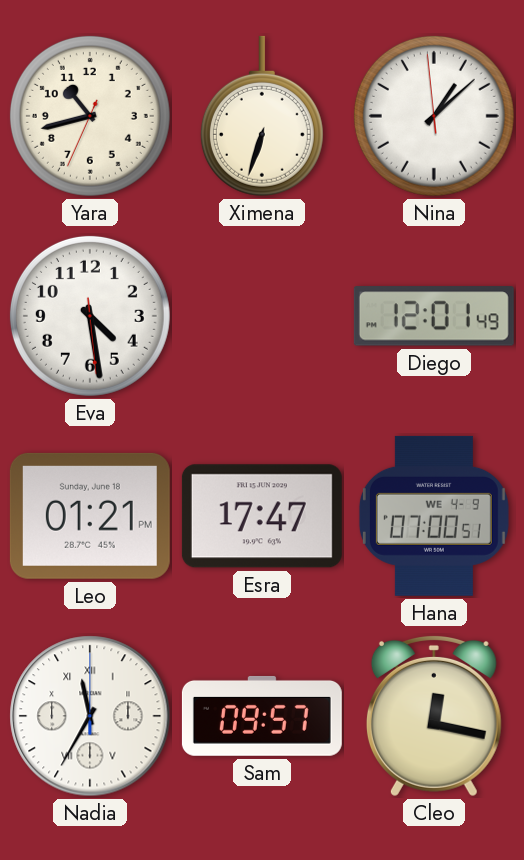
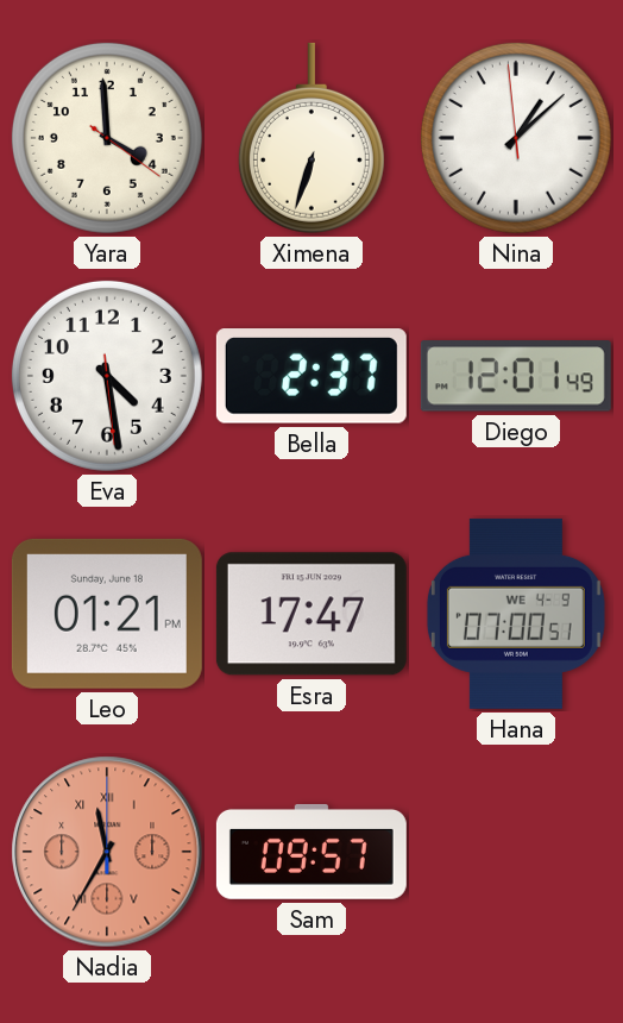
Yara: 10:42 -> 3:59 (107, 138)
Bella: none -> 2:37 (311, 376)
Nadia dial: white -> salmon (107, 852)
Cleo: 12:17 -> none (434, 716)
